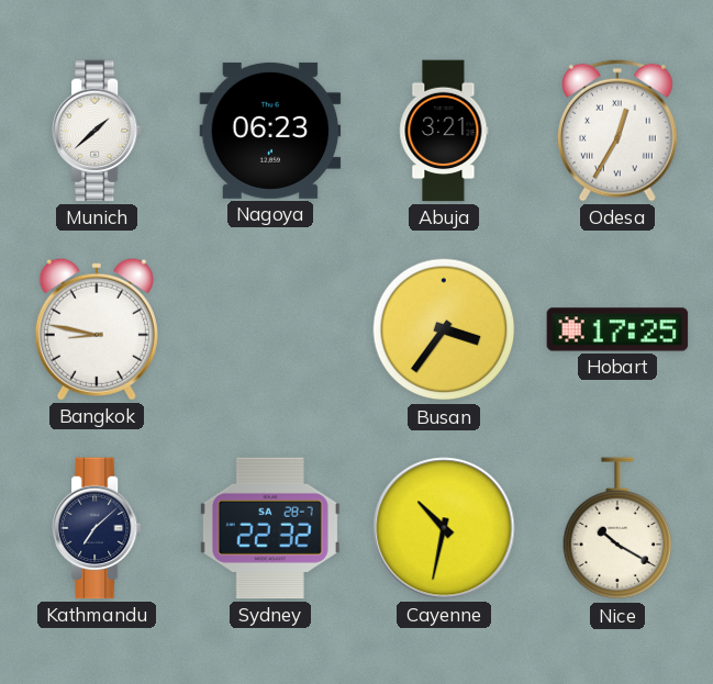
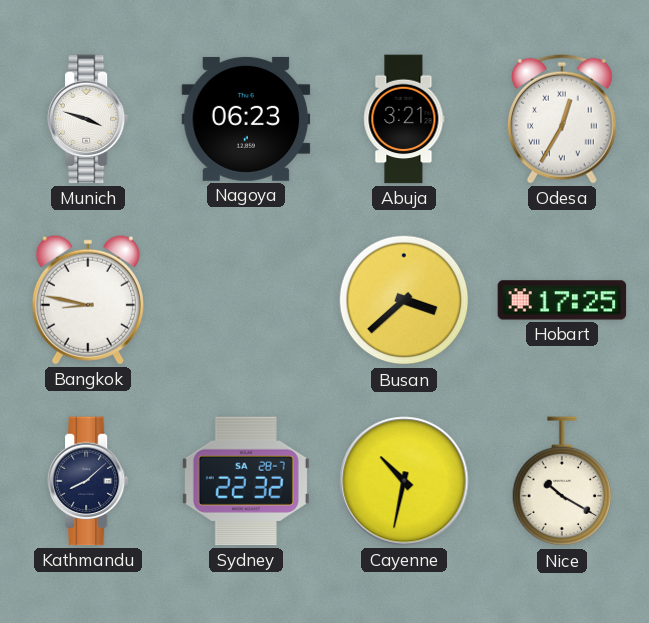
Munich: 1:38 -> 3:48 (88, 119)
Busan: 3:36 -> 3:38 (404, 300)
Kathmandu: 7:08 -> 8:08 (88, 481)
